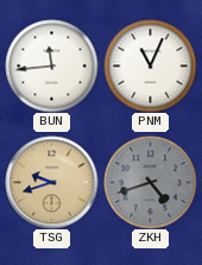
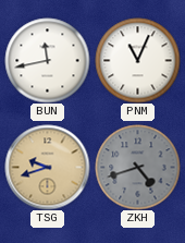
BUN: 11:44 -> 11:43 (47, 60)
